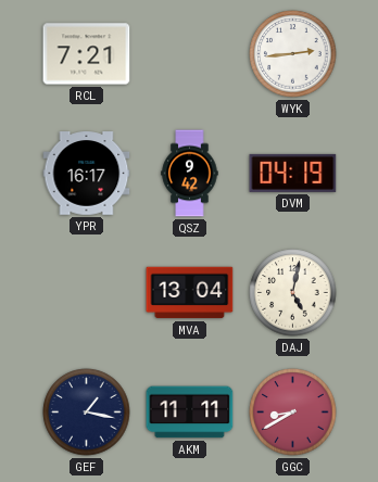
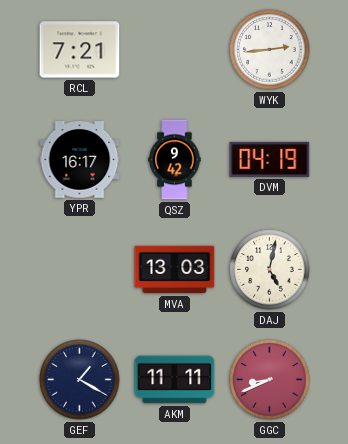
MVA: 13:04 -> 13:03 (175, 270)
GEF: 1:17 -> 1:20 (80, 380)
GGC: 8:40 -> 8:41 (270, 380)
